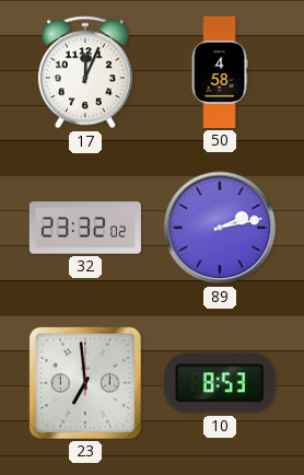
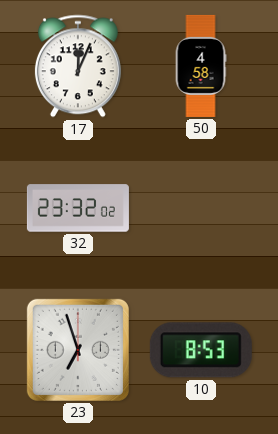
89: 2:13 -> none (220, 228)
23: 6:59 -> 6:57 (78, 350)
